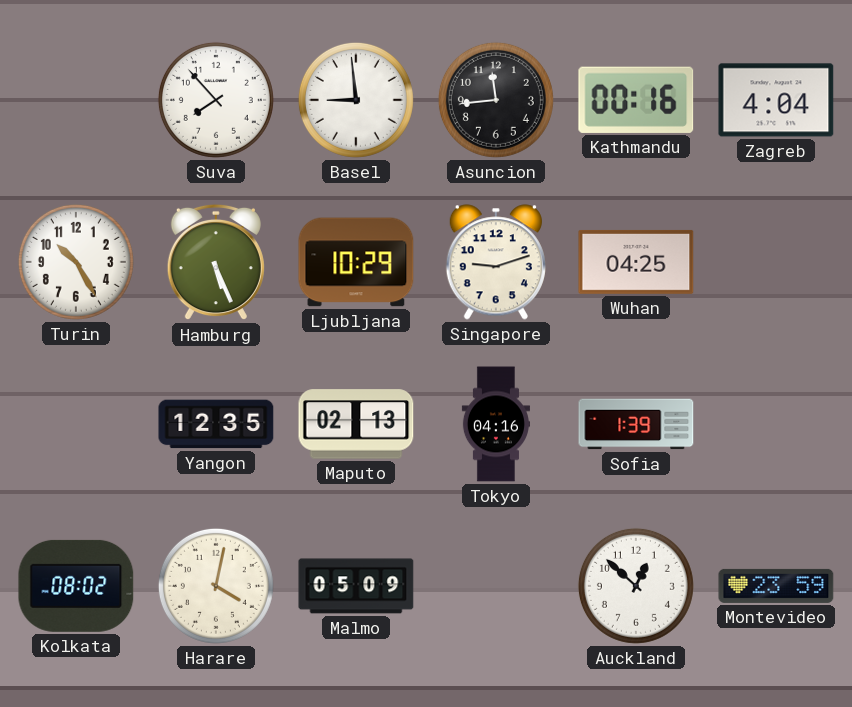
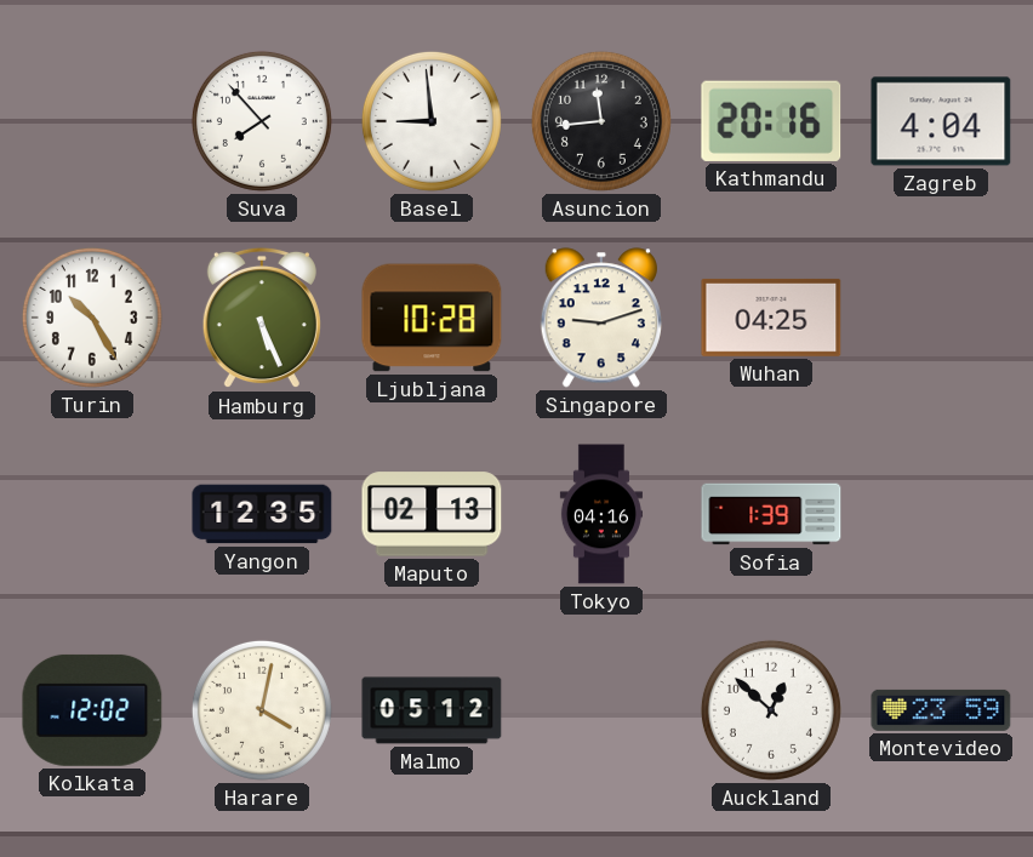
Kathmandu: 00:16 -> 20:16 (771, 121)
Ljubljana: 10:29 -> 10:28 (432, 318)
Kolkata: 08:02 -> 12:02 (92, 710)
Malmo: 05:09 -> 05:12 (432, 710)
